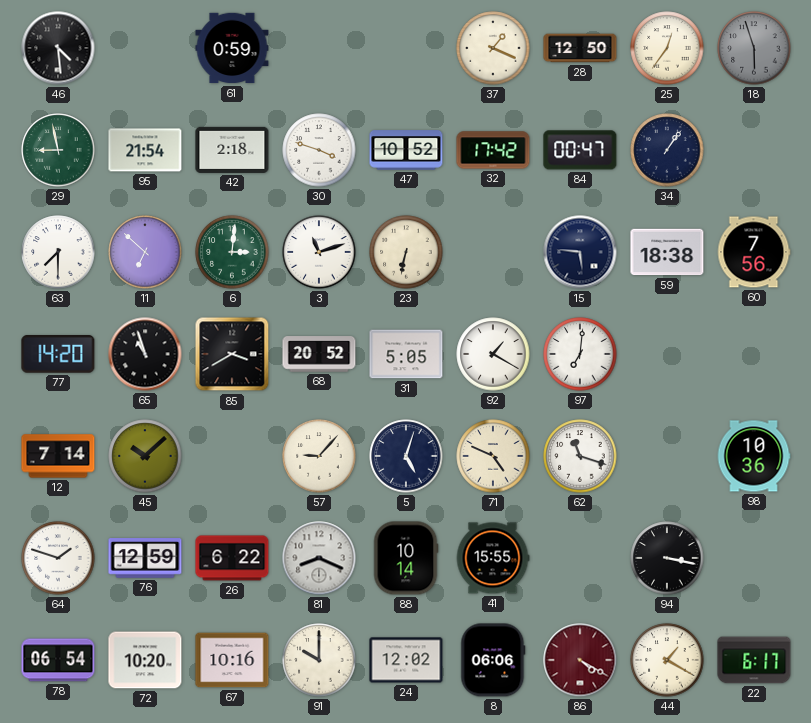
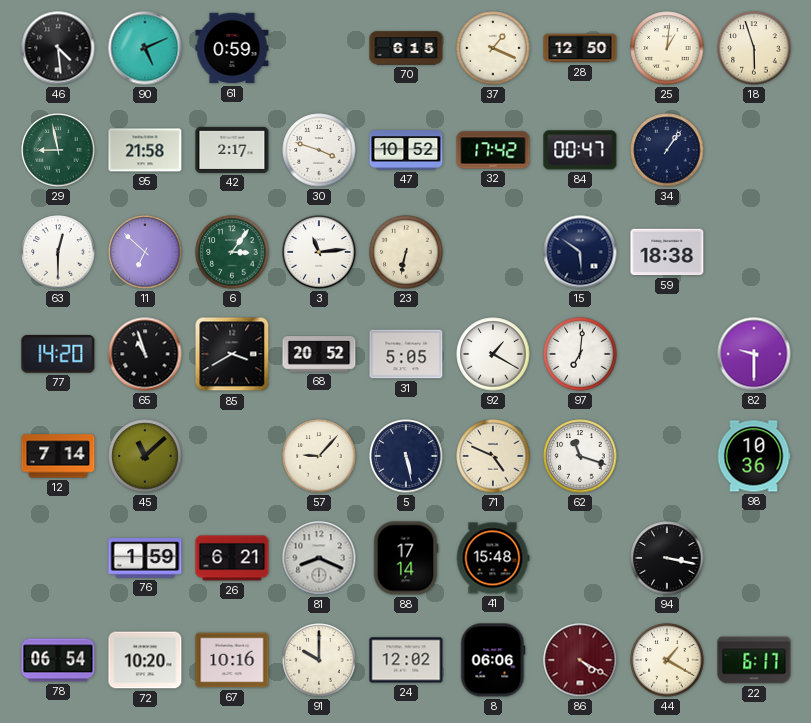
90: none -> 5:11 (145, 48)
70: none -> 6:15 (406, 48)
25: 12:36 -> 1:01 (667, 48)
18 dial: grey -> cream (754, 48)
95: 21:54 -> 21:58 (145, 150)
42: 2:18 -> 2:17 (232, 150)
63: 7:30 -> 12:30 (58, 252)
6: 3:01 -> 3:06 (232, 252)
3: 11:12 -> 11:14 (319, 252)
15: 5:46 -> 5:51 (580, 252)
60: 7:56 -> none (754, 252)
82: none -> 9:30 (754, 354)
45: 10:08 -> 11:08 (145, 456)
5: 5:03 -> 5:28 (406, 456)
64: 1:48 -> none (58, 558)
76: 12:59 -> 1:59 (145, 558)
26: 6:22 -> 6:21 (232, 558)
88: 10:14 -> 17:14 (406, 558)
41: 15:55 -> 15:48 (493, 558)
